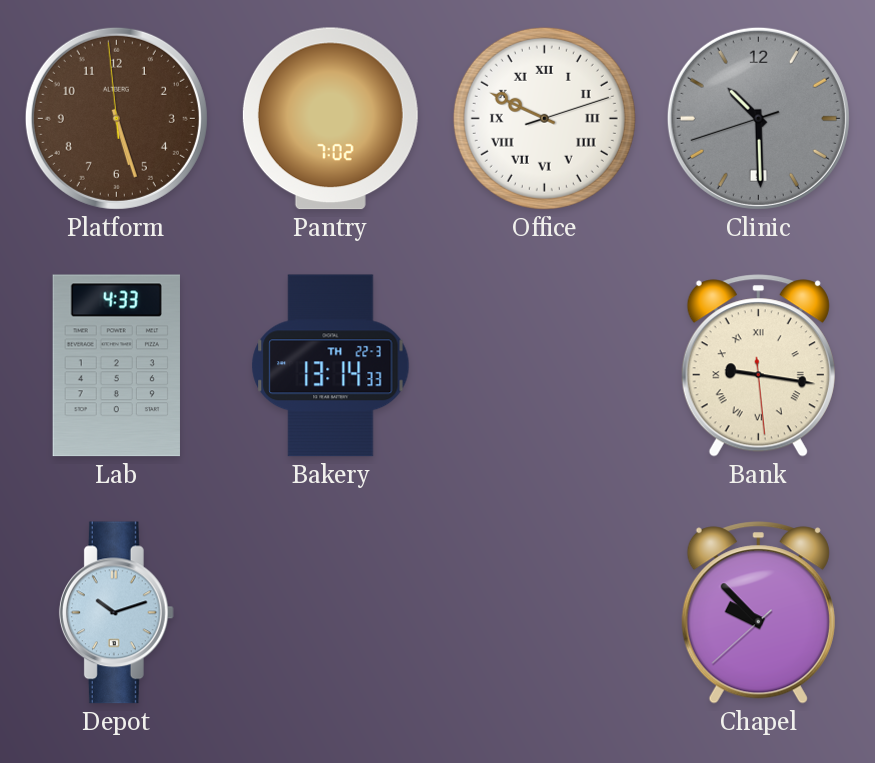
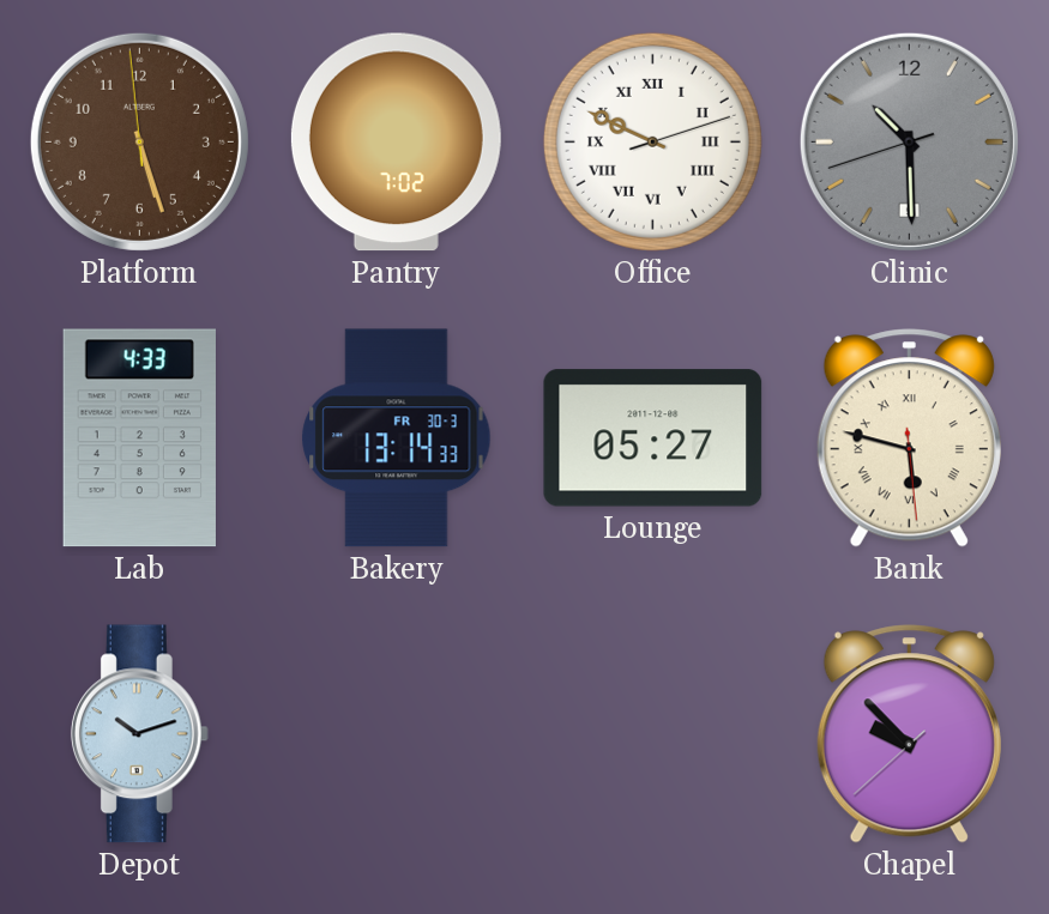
Bakery date: TH 22-3 -> FR 30-3 (397, 438)
Lounge: none -> 05:27 (653, 438)
Bank: 9:16 -> 5:47 (909, 438)
